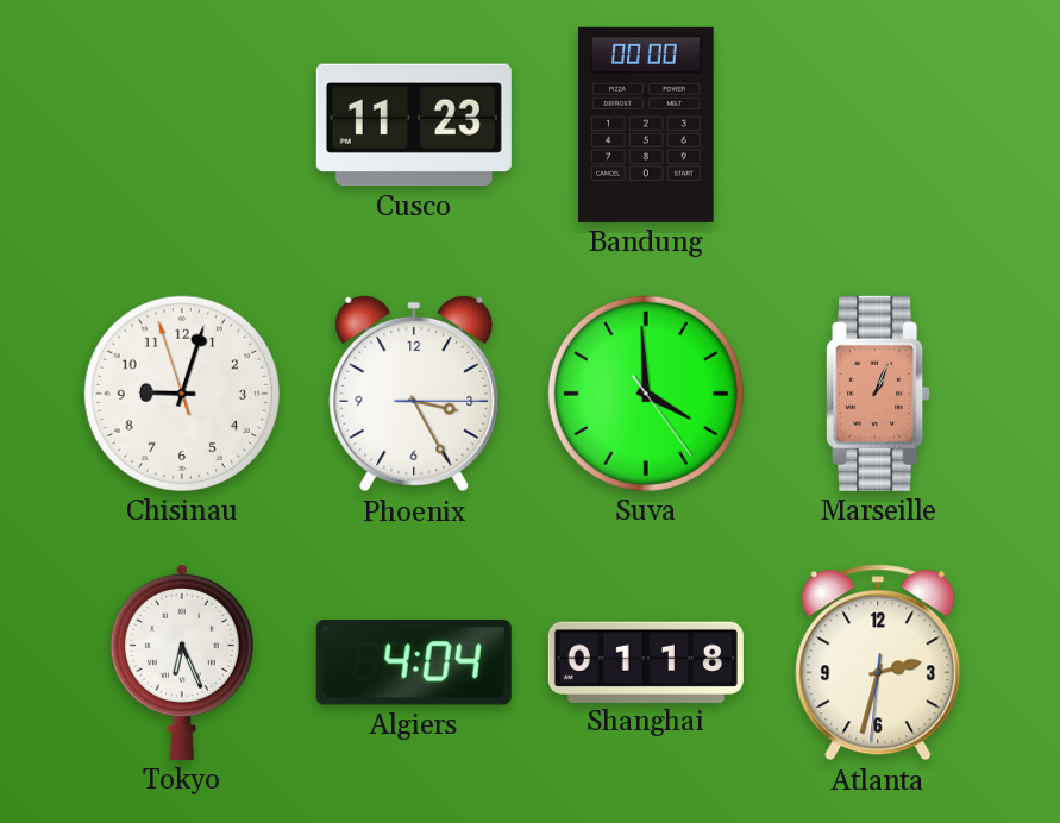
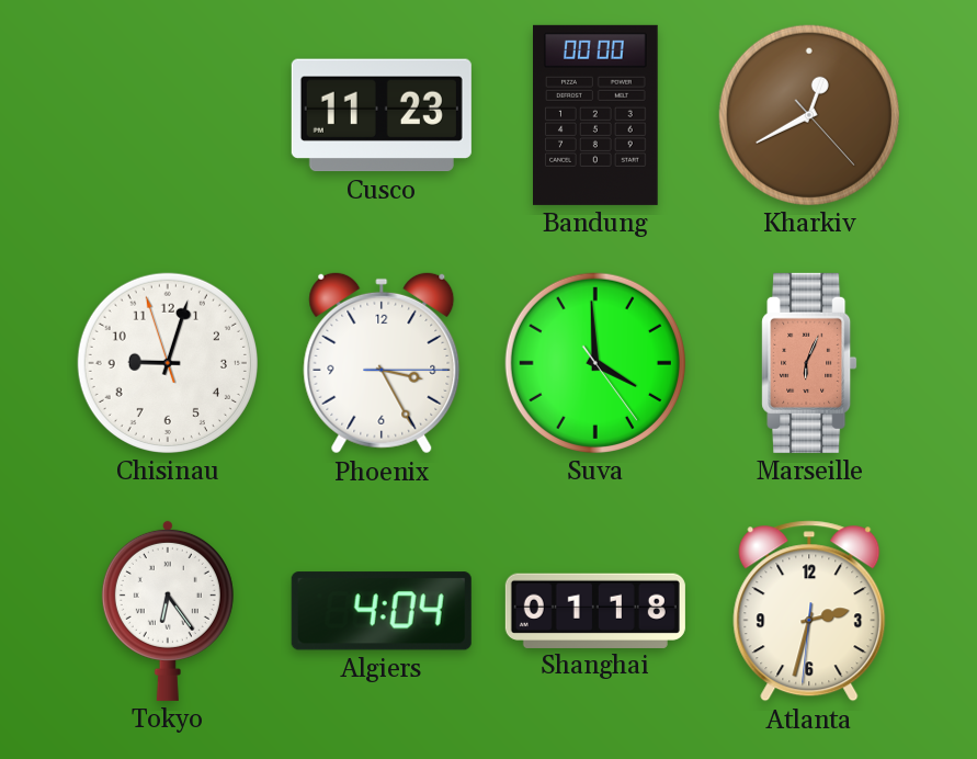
Kharkiv: none -> 12:40 (809, 115)
Marseille: 1:04 -> 6:04 (809, 363)
Tokyo: 6:26 -> 6:24 (168, 610)
